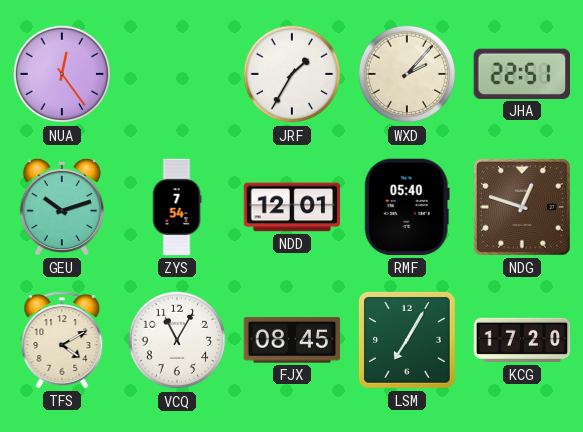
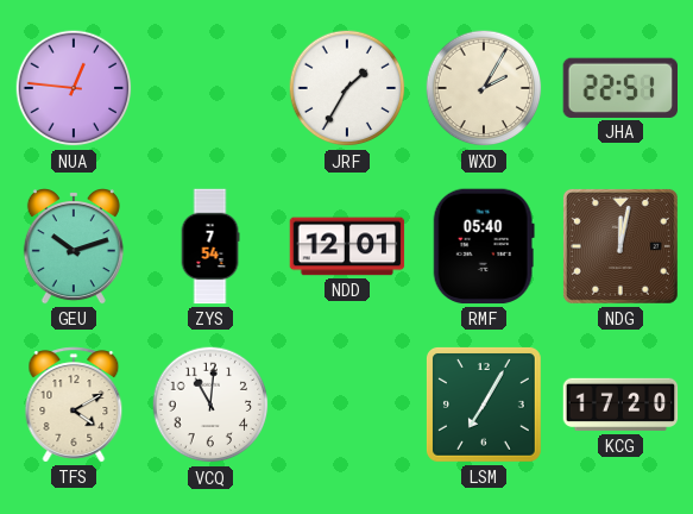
NUA: 12:24 -> 12:46 (74, 88)
WXD: 2:07 -> 2:05 (484, 88)
NDG: 12:48 -> 12:02 (620, 246)
VCQ: 11:05 -> 11:01 (210, 405)
FJX: 08:45 -> none (292, 340)
